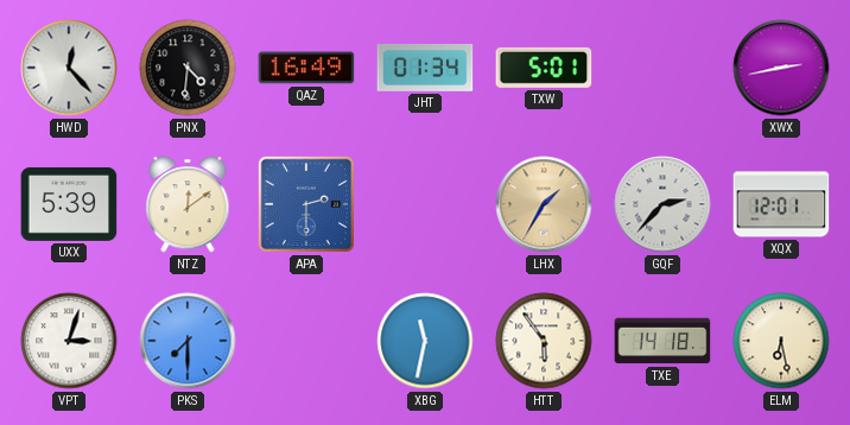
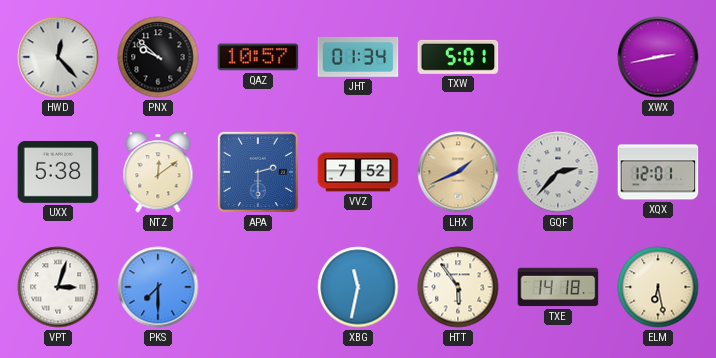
PNX: 4:31 -> 9:52 (158, 57)
QAZ: 16:49 -> 10:57 (258, 57)
UXX: 5:39 -> 5:38 (58, 172)
VVZ: none -> 7:52 (358, 172)
LHX: 1:35 -> 1:41 (458, 172)
